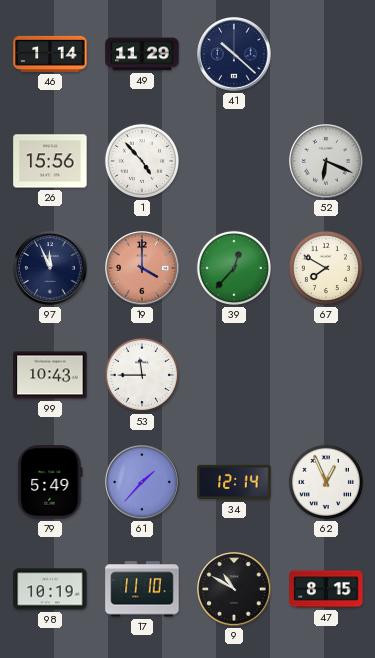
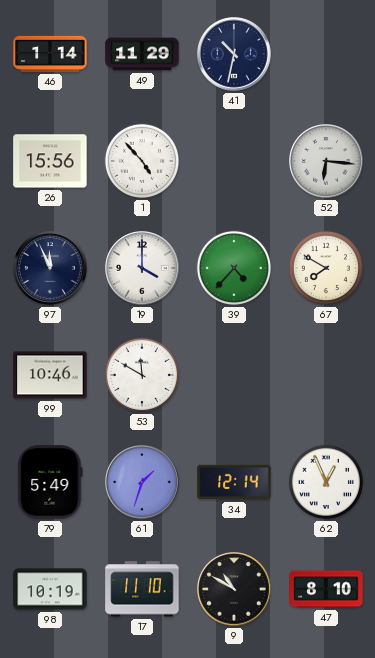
41: 10:22 -> 10:32 (234, 54)
52: 6:19 -> 6:16 (326, 161)
19 dial: salmon -> white (142, 268)
39: 12:37 -> 4:37 (234, 268)
99: 10:43 -> 10:46 (50, 375)
53: 11:45 -> 11:50 (142, 375)
61: 1:37 -> 1:33 (142, 482)
47: 8:15 -> 8:10 (326, 589)
